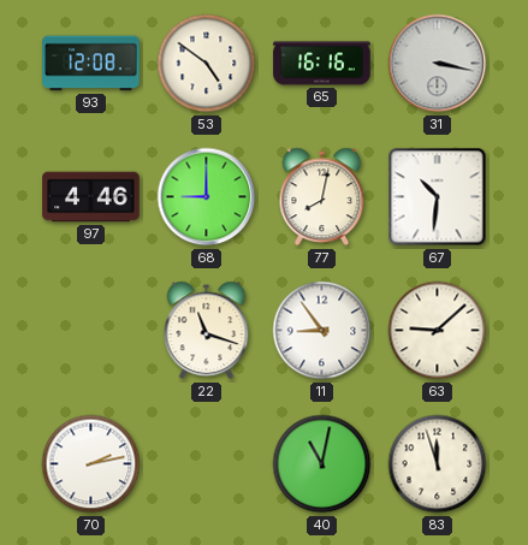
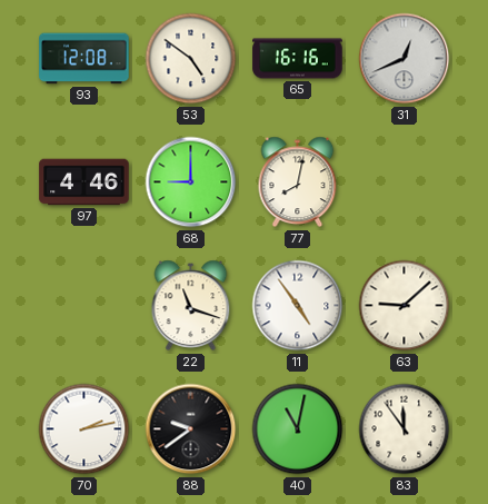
31: 3:17 -> 12:41 (405, 59)
67: 10:31 -> none (438, 197)
11: 8:54 -> 4:54 (298, 306)
88: none -> 9:39 (191, 429)
83: 11:57 -> 11:54 (405, 429)
